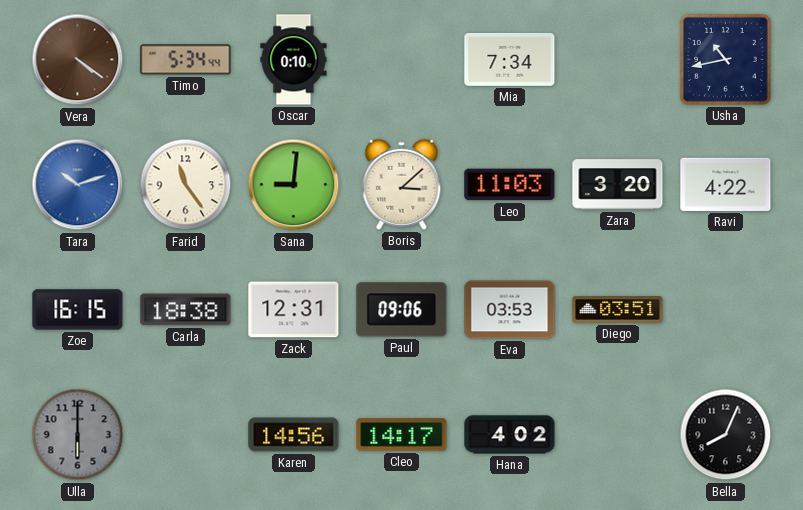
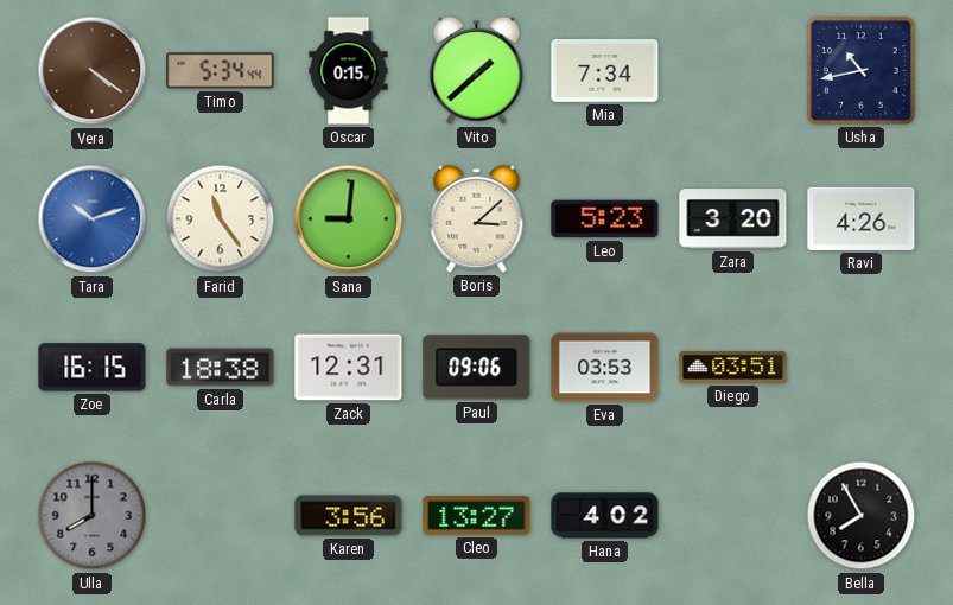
Oscar: 0:10 -> 0:15 (349, 71)
Vito: none -> 1:38 (477, 70)
Leo: 11:03 -> 5:23 (605, 219)
Ravi: 4:22 -> 4:26 (862, 218)
Ulla: 6:00 -> 8:00 (93, 516)
Karen: 14:56 -> 3:56 (349, 516)
Cleo: 14:17 -> 13:27 (477, 516)
Bella: 8:04 -> 7:55 (862, 516)
